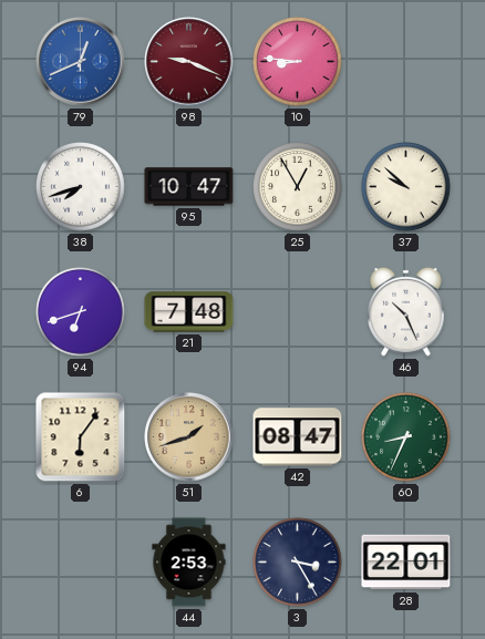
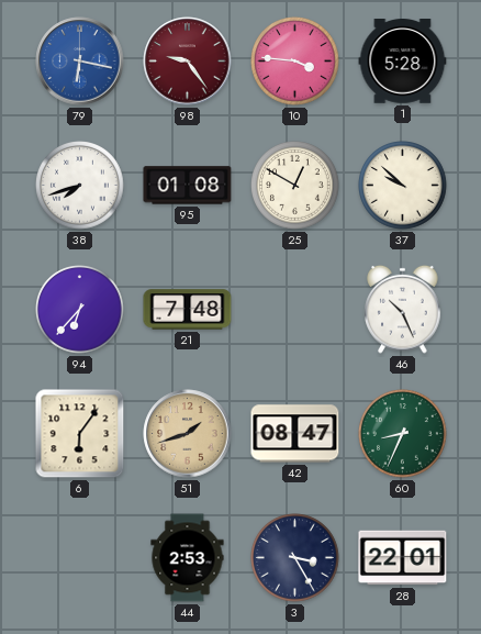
79: 12:41 -> 6:17 (80, 62)
98: 9:19 -> 9:24 (188, 62)
10: 8:46 -> 3:46 (295, 62)
1: none -> 5:28 (403, 62)
95: 10:47 -> 01:08 (188, 186)
25: 12:55 -> 12:50 (295, 186)
94: 6:42 -> 6:37 (80, 310)
